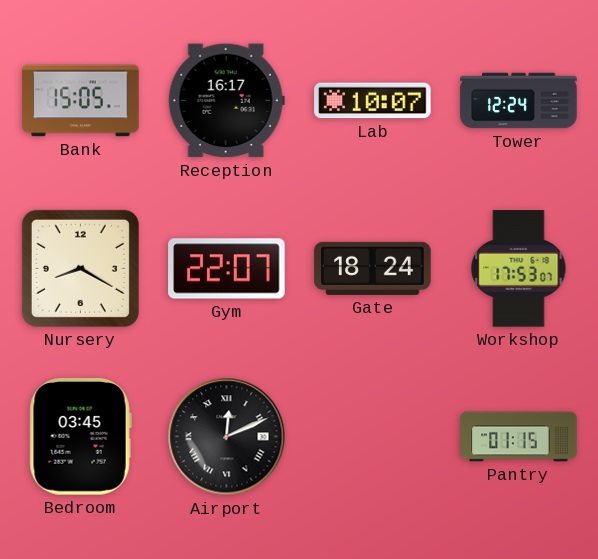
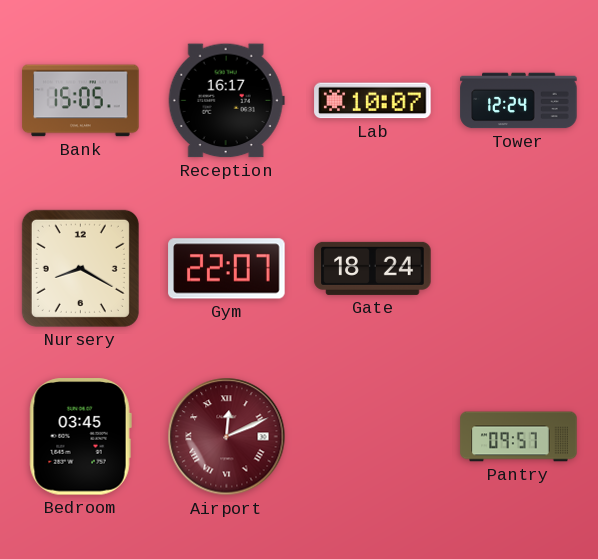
Workshop: 17:53 -> none (519, 269)
Airport dial: black -> burgundy (227, 437)
Pantry: 01:15 -> 09:57 (519, 437)
